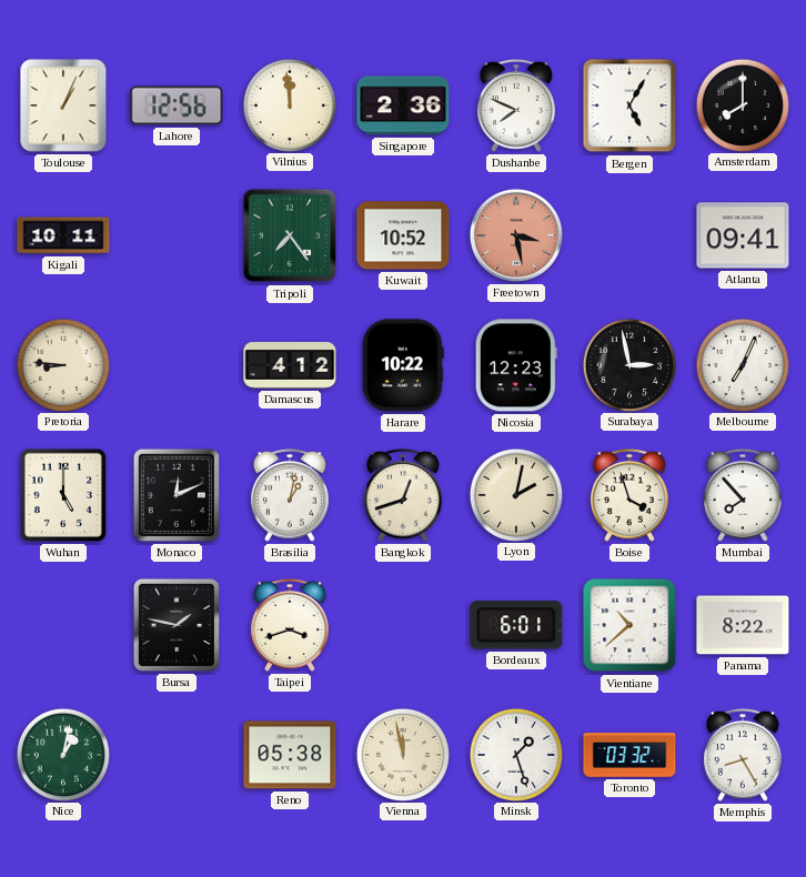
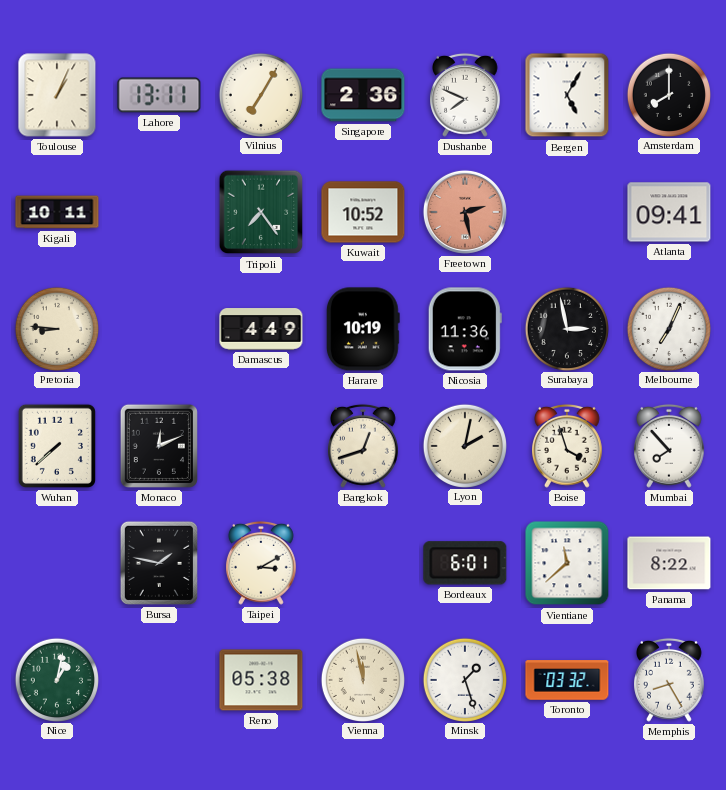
Lahore: 12:56 -> 13:11 (159, 95)
Vilnius: 11:59 -> 7:05 (260, 94)
Freetown: 3:28 -> 2:28 (465, 212)
Damascus: 4:12 -> 4:49 (261, 329)
Harare: 10:22 -> 10:19 (363, 329)
Nicosia: 12:23 -> 11:36 (465, 329)
Wuhan: 5:00 -> 7:38 (57, 446)
Brasilia: 1:02 -> none (291, 495)
Taipei: 3:42 -> 3:10 (262, 563)
Vientiane: 10:38 -> 11:38 (567, 563)
